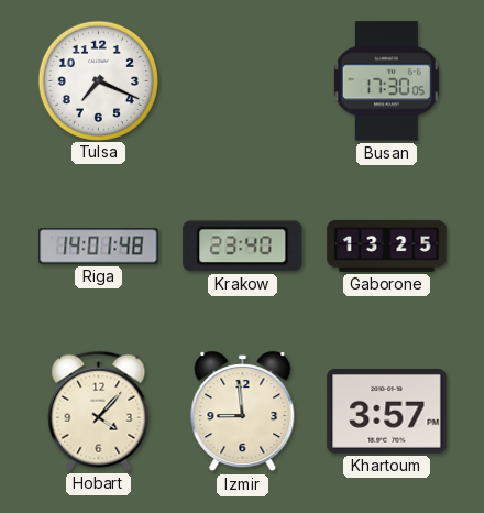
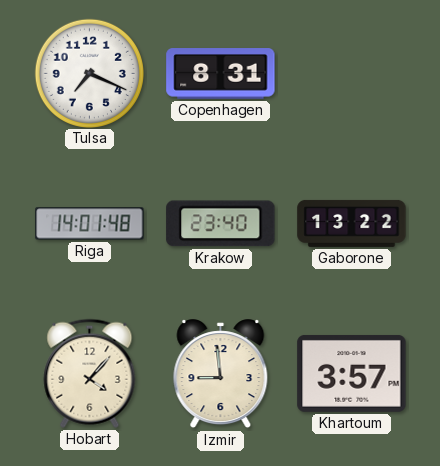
Copenhagen: none -> 8:31 (221, 74)
Busan: 17:30 -> none (386, 81)
Gaborone: 13:25 -> 13:22 (352, 223)
